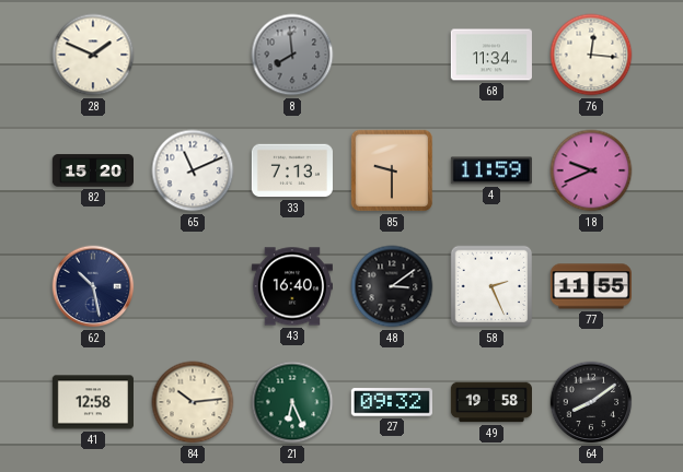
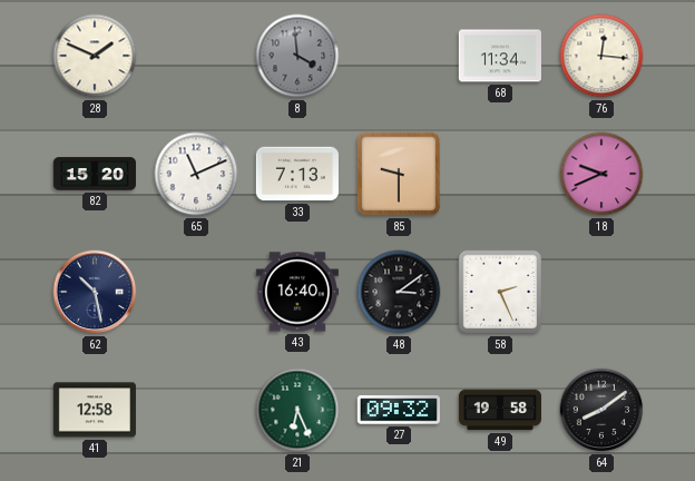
8: 7:59 -> 3:59 (297, 56)
4: 11:59 -> none (491, 170)
77: 11:55 -> none (591, 286)
84: 10:14 -> none (193, 402)
